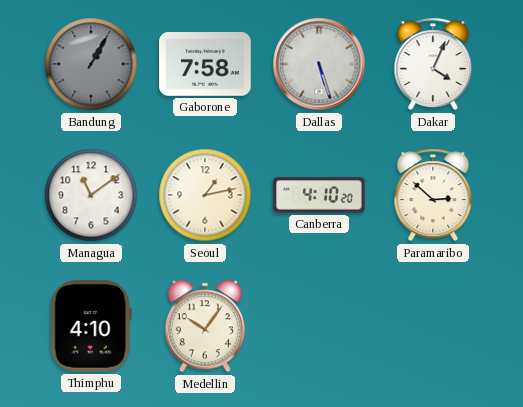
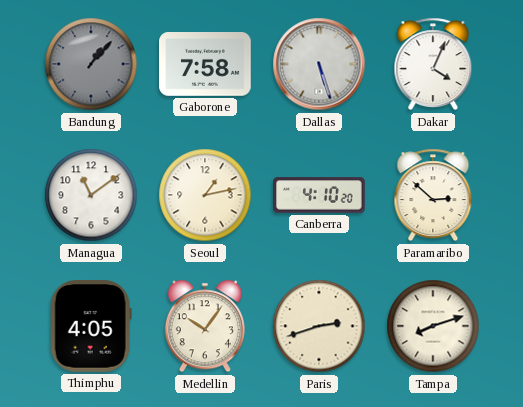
Bandung: 1:05 -> 1:07 (91, 64)
Thimphu: 4:10 -> 4:05 (91, 327)
Paris: none -> 2:42 (319, 326)
Tampa: none -> 8:12 (433, 326)
